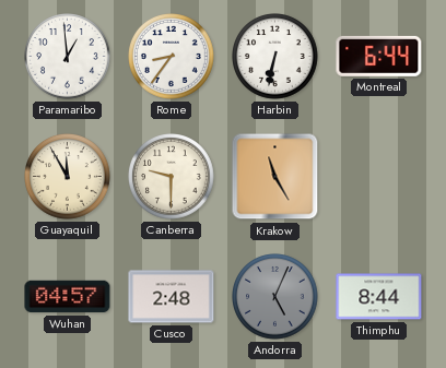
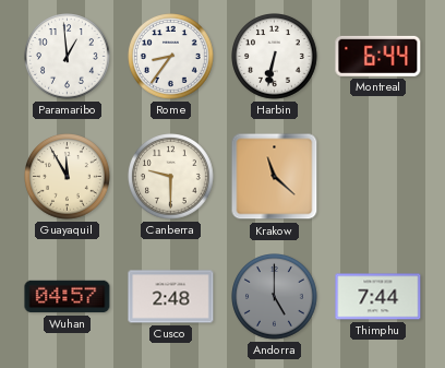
Krakow: 11:25 -> 11:22 (275, 177)
Andorra: 5:04 -> 5:00 (275, 297)
Thimphu: 8:44 -> 7:44 (378, 297)
